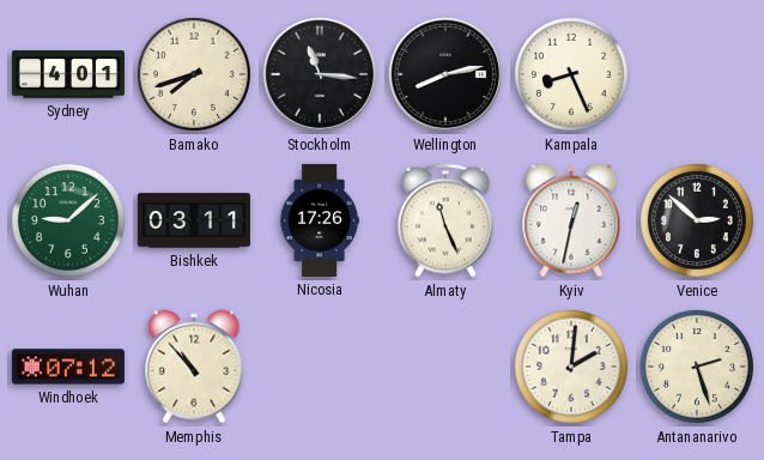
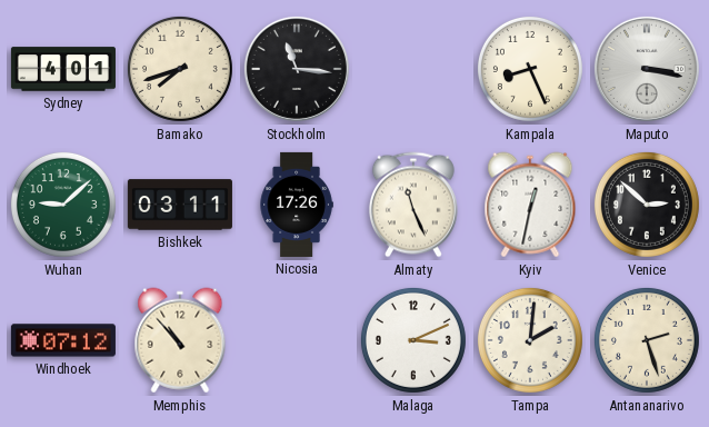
Wellington: 8:13 -> none (445, 74)
Maputo: none -> 3:17 (647, 69)
Malaga: none -> 3:11 (413, 340)
